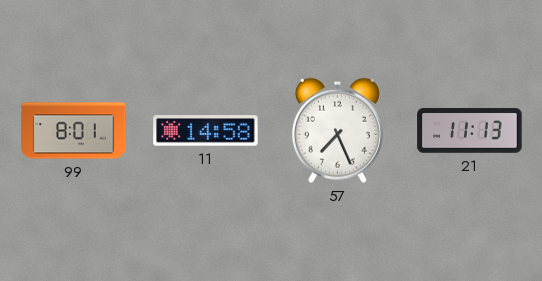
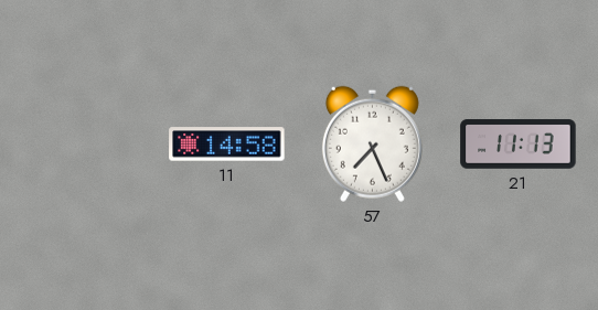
99: 8:01 -> none (74, 131)
